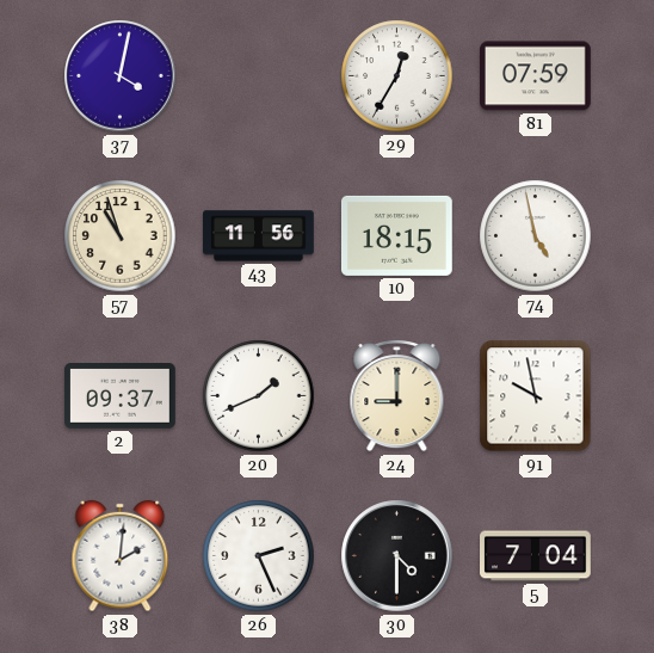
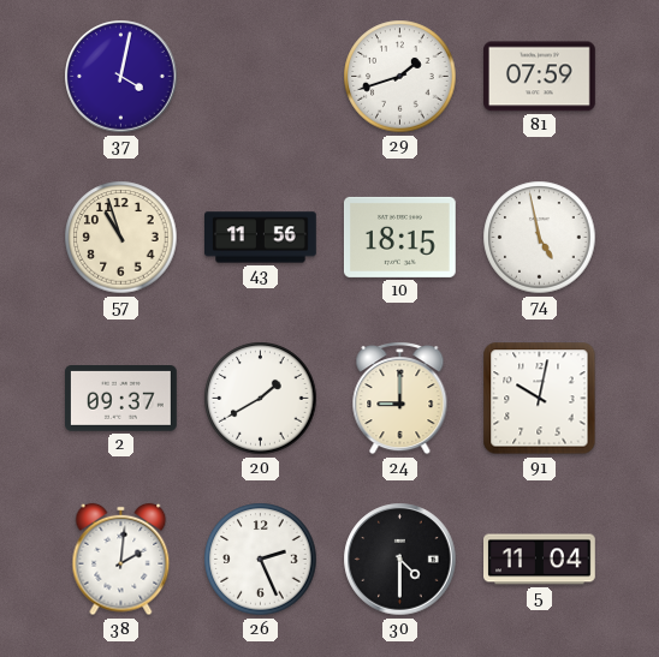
29: 12:35 -> 1:42 (400, 77)
20: 1:41 -> 1:40 (261, 399)
91: 9:58 -> 10:02 (540, 399)
5: 7:04 -> 11:04 (540, 560)
